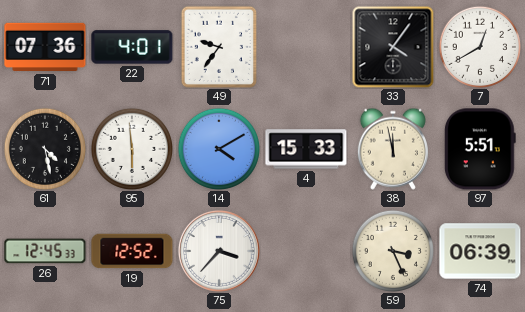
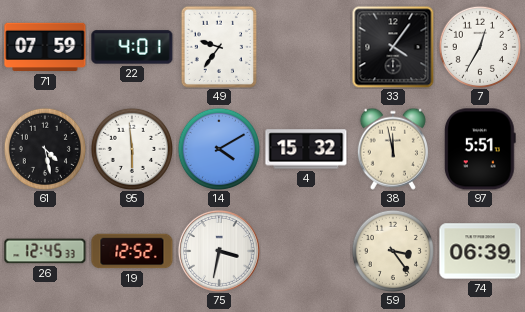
71: 07:36 -> 07:59 (45, 47)
7: 12:40 -> 12:35 (480, 47)
4: 15:33 -> 15:32 (306, 149)
75: 3:37 -> 3:32 (219, 251)
59: 3:26 -> 3:24 (393, 251)
